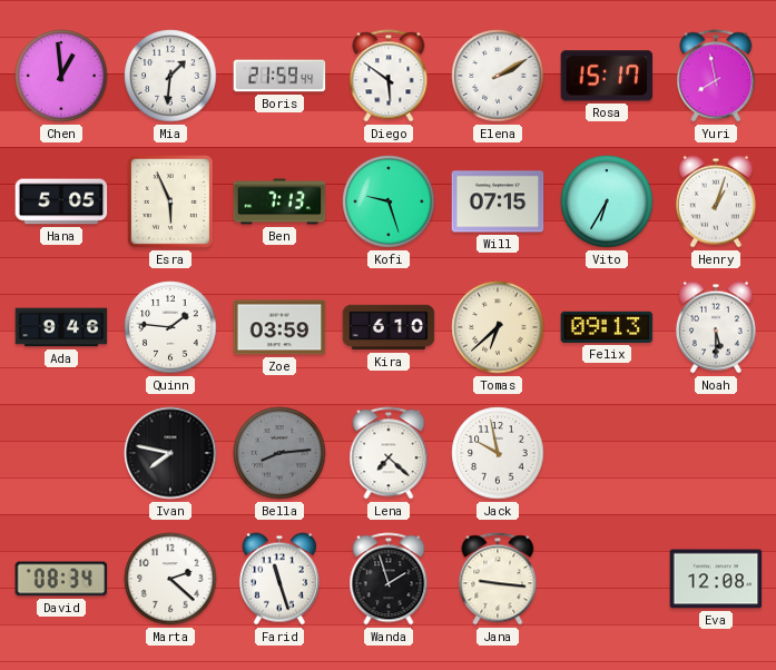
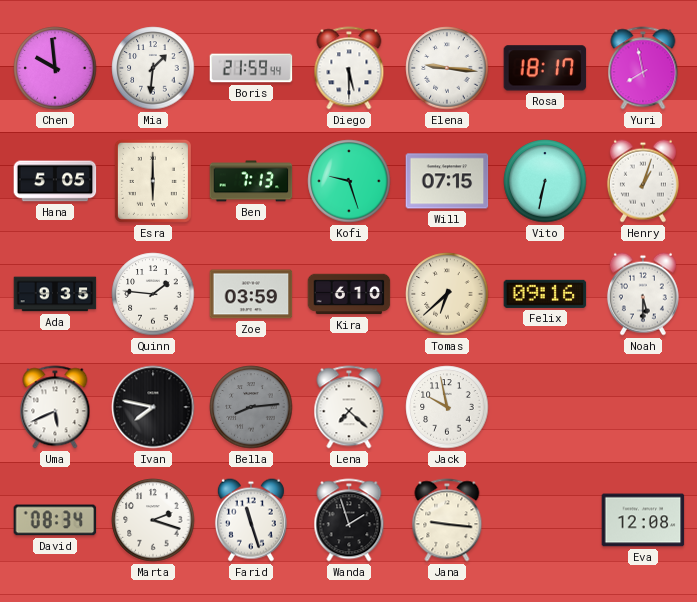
Chen: 12:59 -> 9:59 (55, 68)
Diego: 5:51 -> 5:30 (349, 68)
Elena: 2:10 -> 9:16 (447, 68)
Rosa: 15:17 -> 18:17 (545, 68)
Esra: 5:56 -> 6:00 (153, 181)
Vito: 6:35 -> 6:32 (545, 181)
Ada: 9:46 -> 9:35 (55, 294)
Felix: 09:13 -> 09:16 (545, 294)
Uma: none -> 5:41 (55, 407)
Marta: 2:22 -> 2:18 (153, 520)
